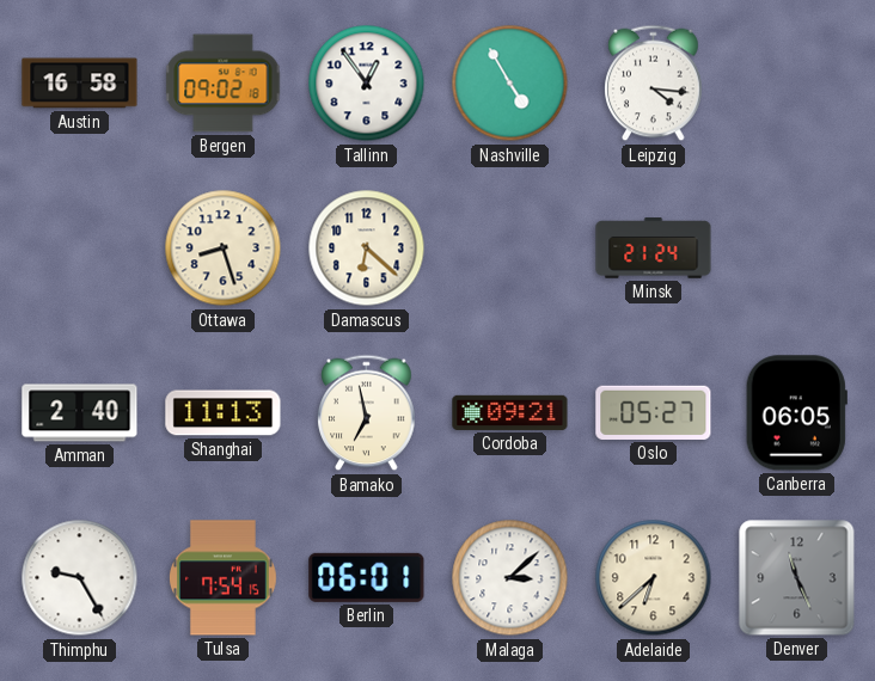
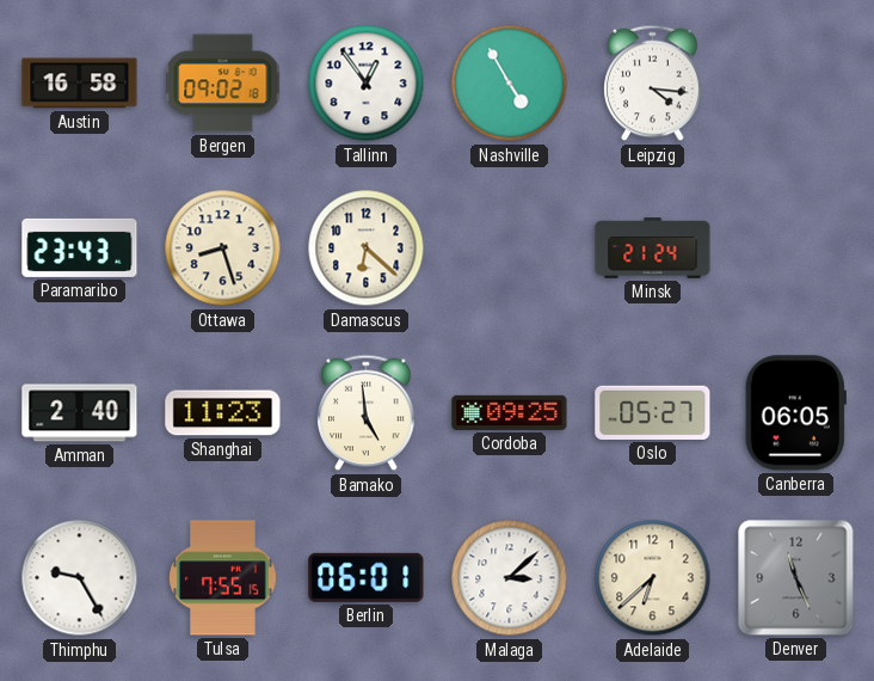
Paramaribo: none -> 23:43 (80, 247)
Shanghai: 11:13 -> 11:23 (223, 413)
Bamako: 6:58 -> 4:59 (367, 413)
Cordoba: 09:21 -> 09:25 (510, 412)
Tulsa: 7:54 -> 7:55 (223, 578)
